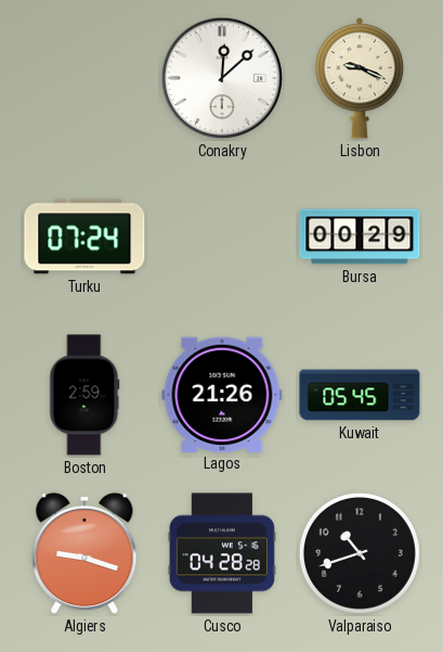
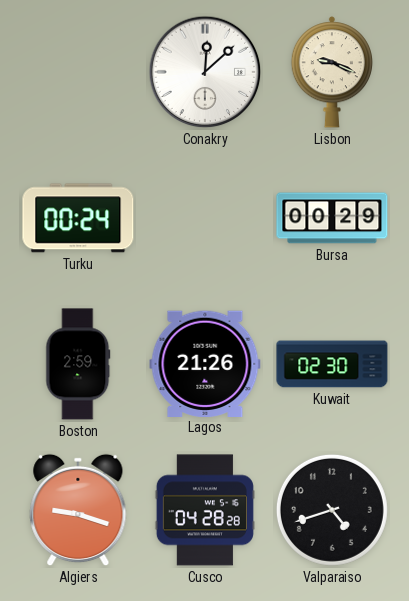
Turku: 07:24 -> 00:24 (78, 218)
Kuwait: 05:45 -> 02:30 (332, 364)
Valparaiso: 10:42 -> 4:42 (332, 510)
